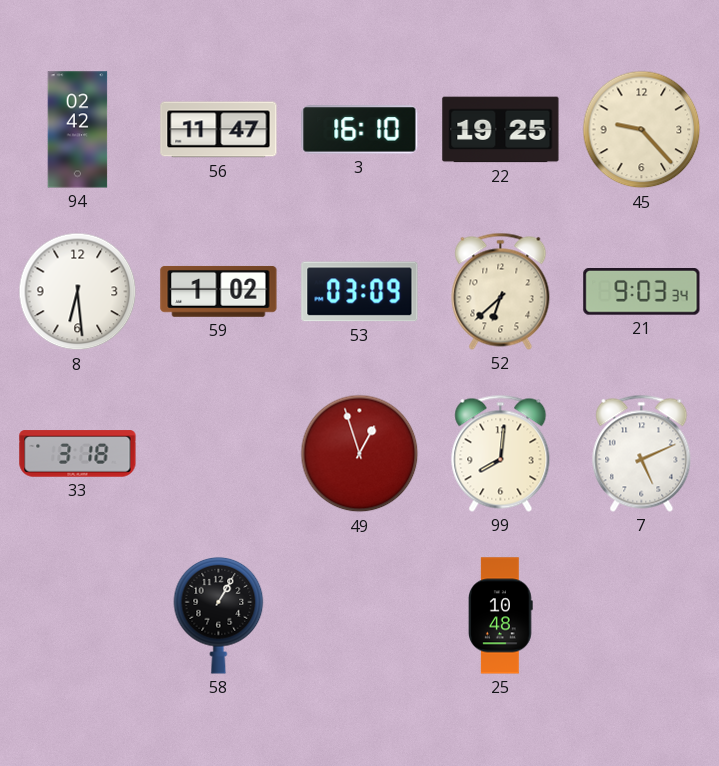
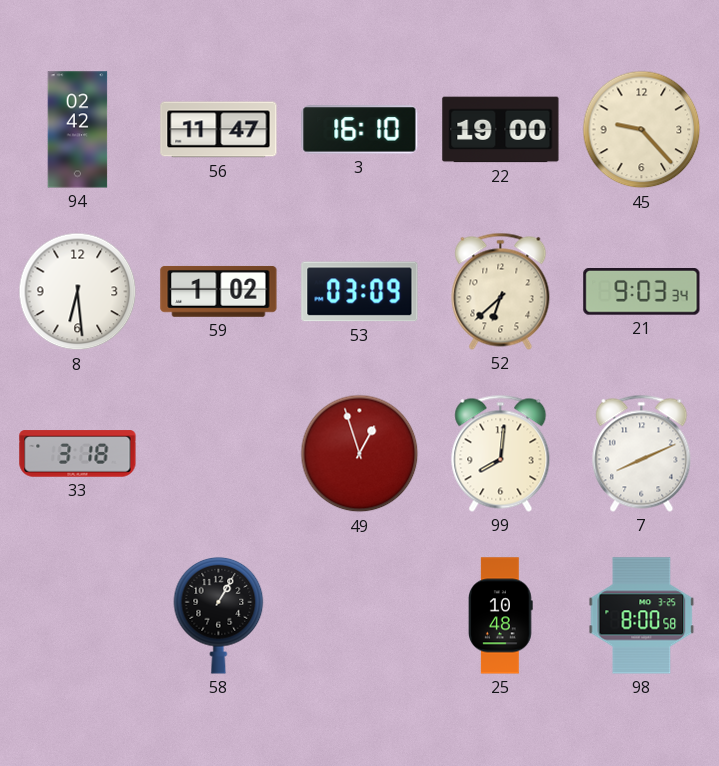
22: 19:25 -> 19:00 (501, 130)
7: 5:11 -> 8:11 (642, 453)
98: none -> 8:00 (642, 616)
